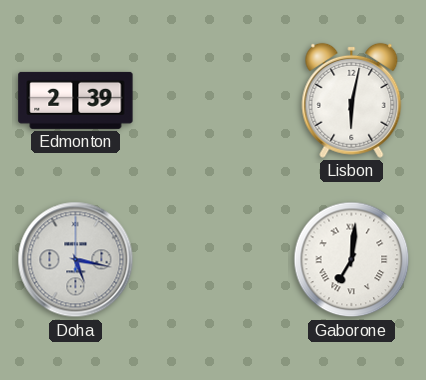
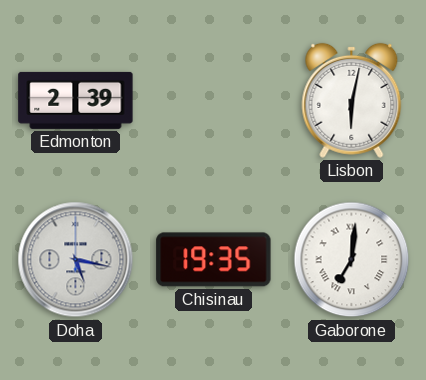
Chisinau: none -> 19:35 (214, 260)
